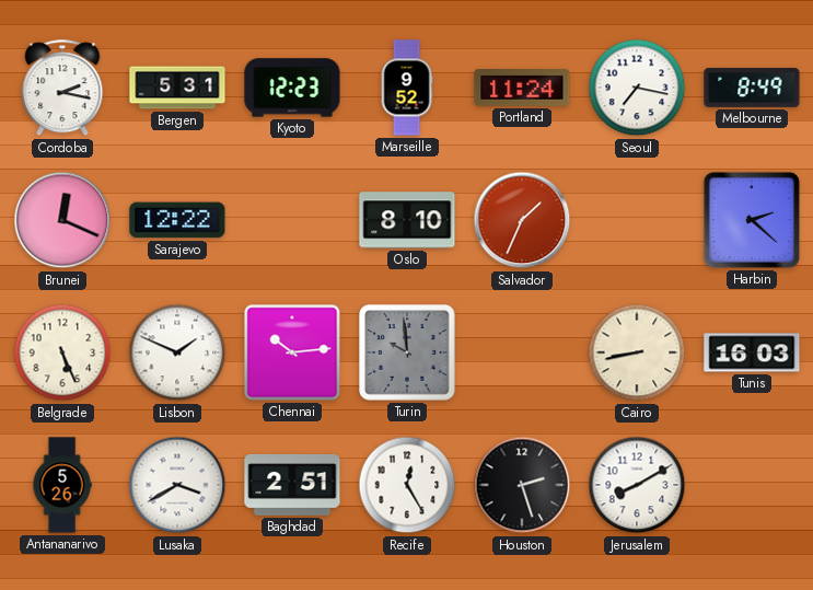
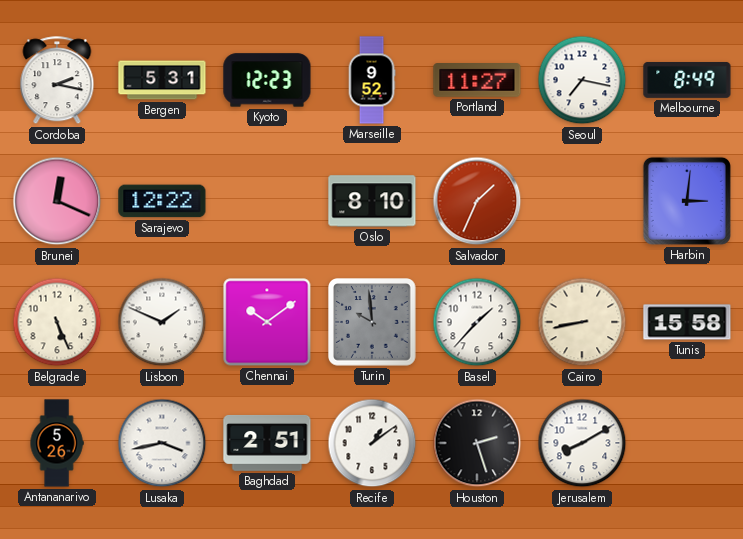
Portland: 11:24 -> 11:27 (477, 81)
Harbin: 2:22 -> 3:01 (687, 201)
Chennai: 10:14 -> 10:09 (267, 322)
Basel: none -> 1:37 (477, 322)
Tunis: 16:03 -> 15:58 (687, 322)
Lusaka: 3:40 -> 3:43 (162, 443)
Recife: 12:25 -> 1:09 (372, 443)
